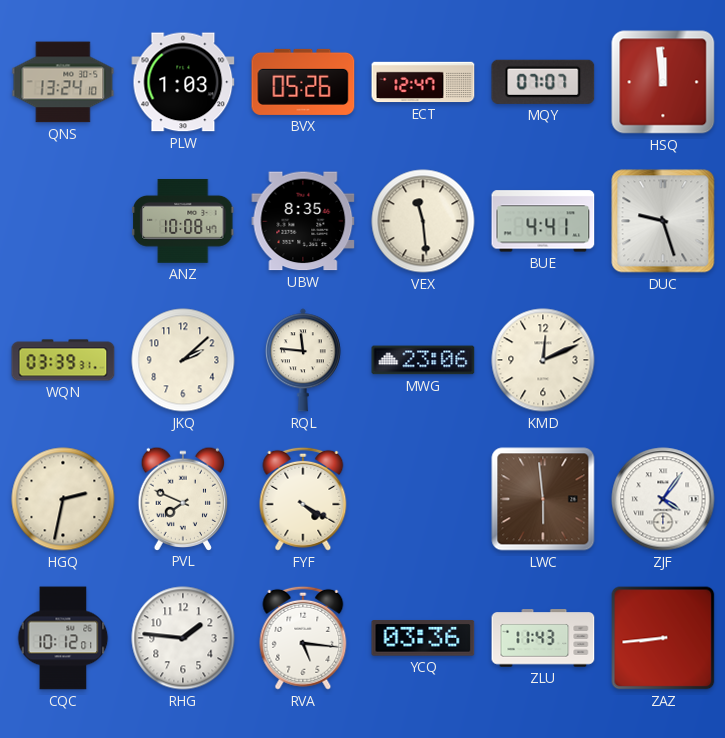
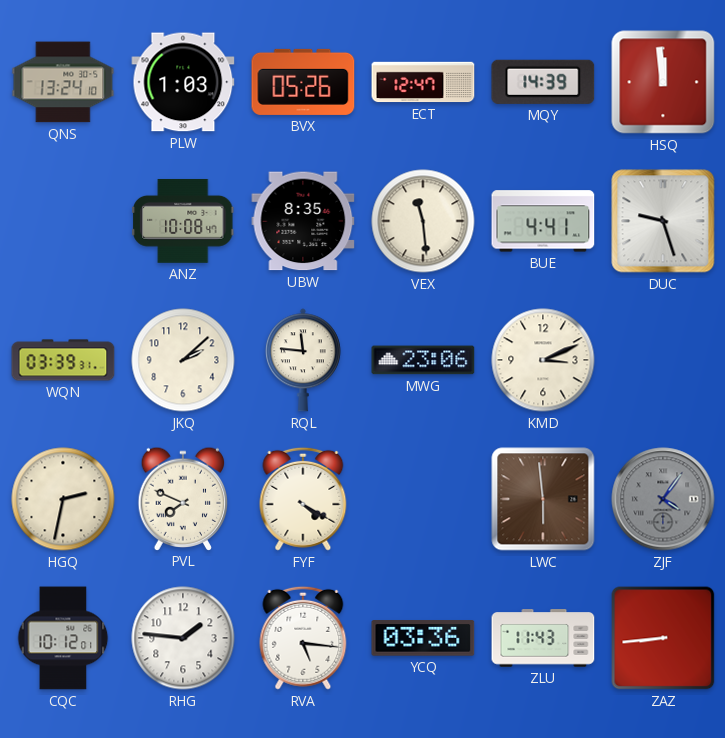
MQY: 07:07 -> 14:39 (543, 82)
KMD: 12:11 -> 3:11 (543, 360)
ZJF dial: white -> grey (663, 499)
